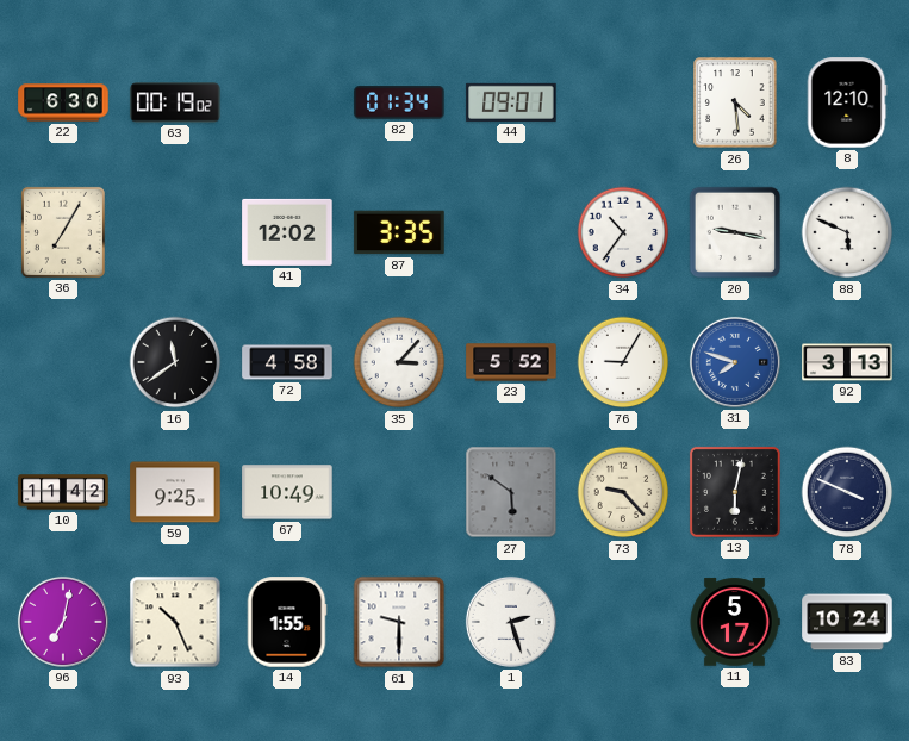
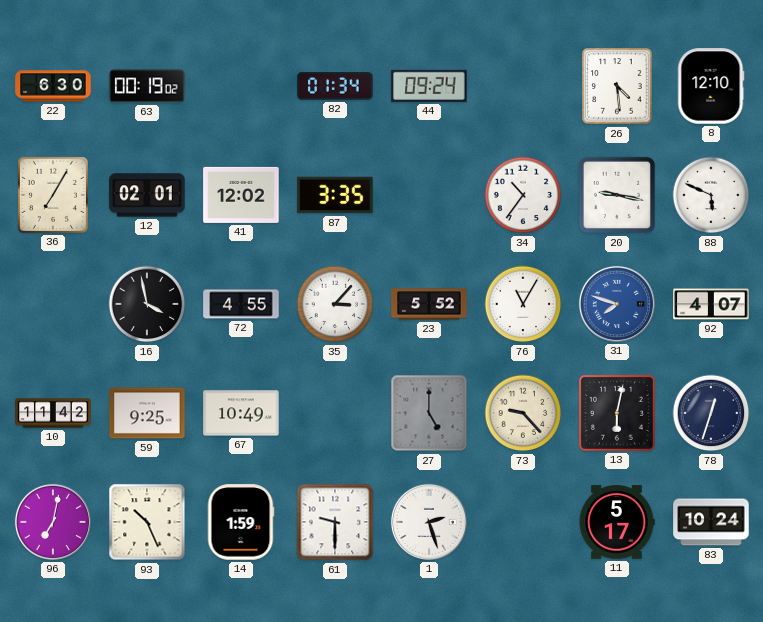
44: 09:01 -> 09:24 (429, 86)
12: none -> 02:01 (147, 195)
16: 11:39 -> 3:58 (147, 304)
72: 4:58 -> 4:55 (241, 304)
76: 9:05 -> 11:05 (523, 304)
92: 3:13 -> 4:07 (711, 304)
27: 5:51 -> 5:00 (429, 413)
78: 3:49 -> 12:33 (711, 413)
14: 1:55 -> 1:59 (241, 522)
